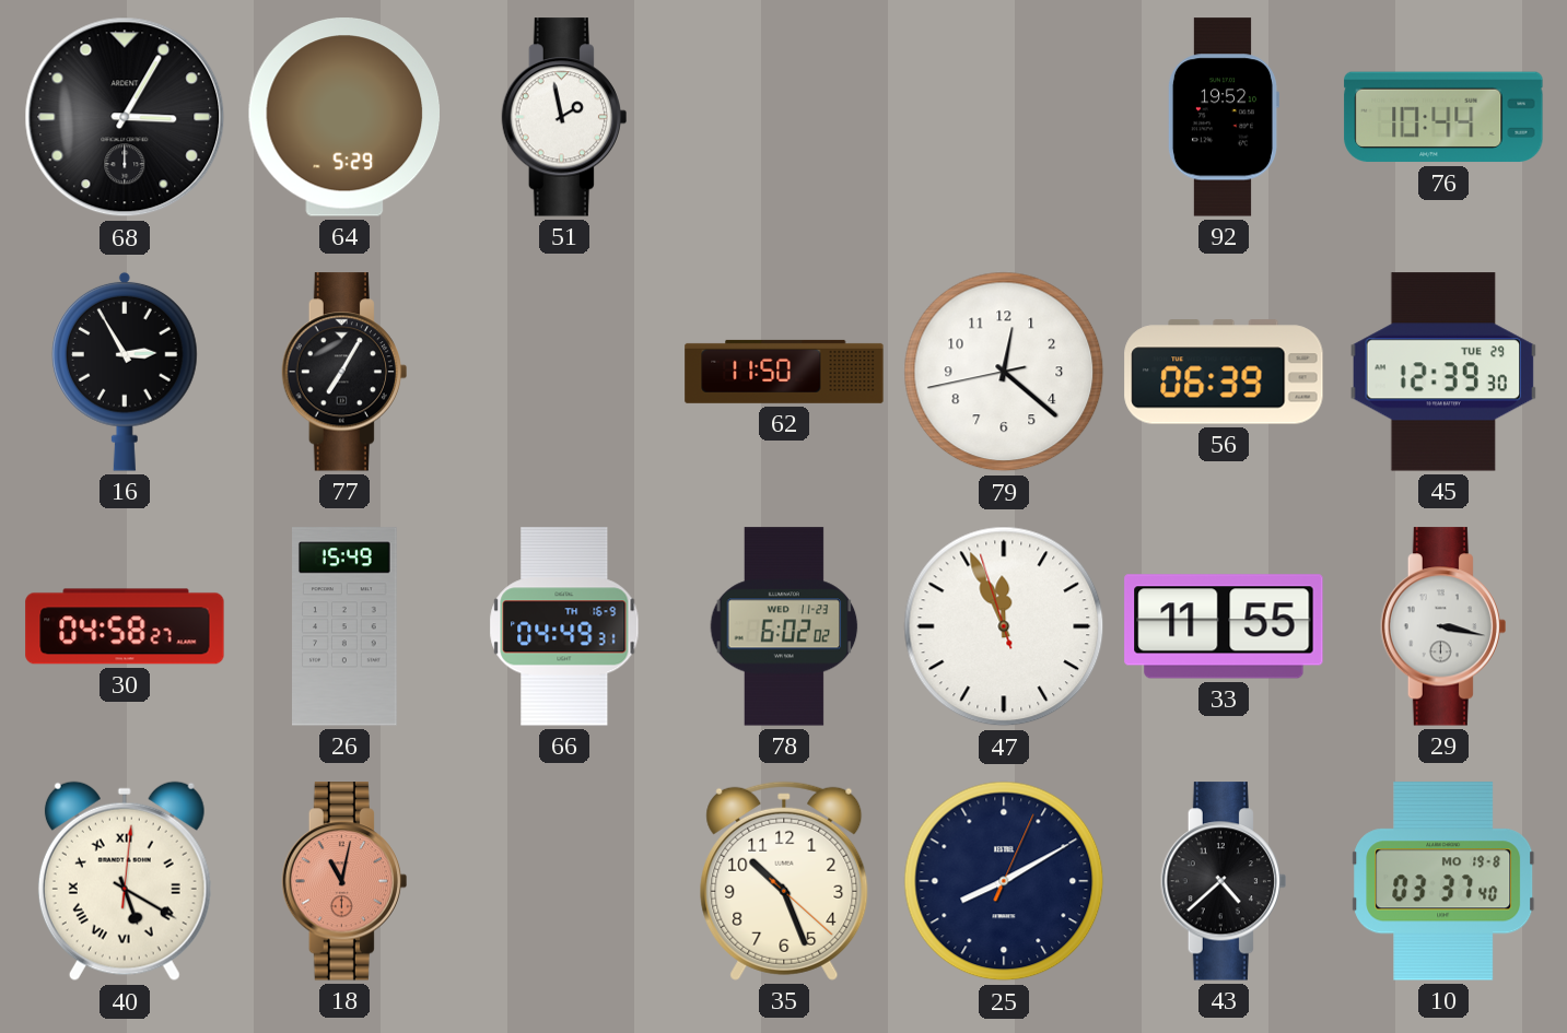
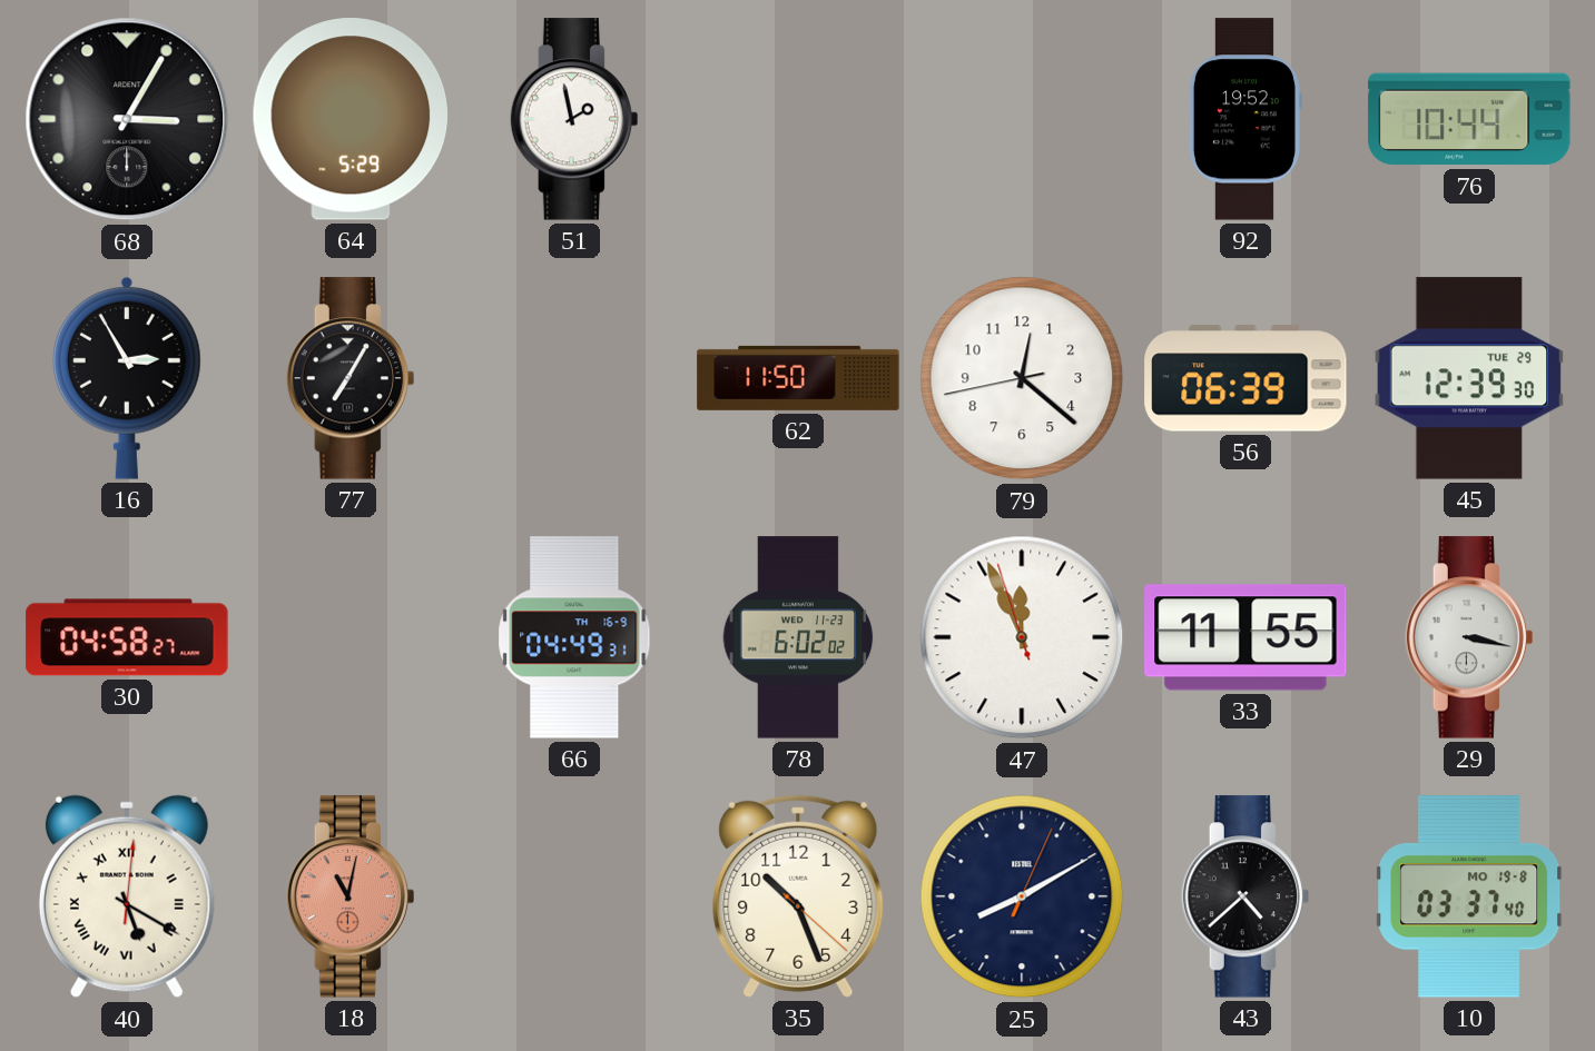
26: 15:49 -> none (346, 626)
